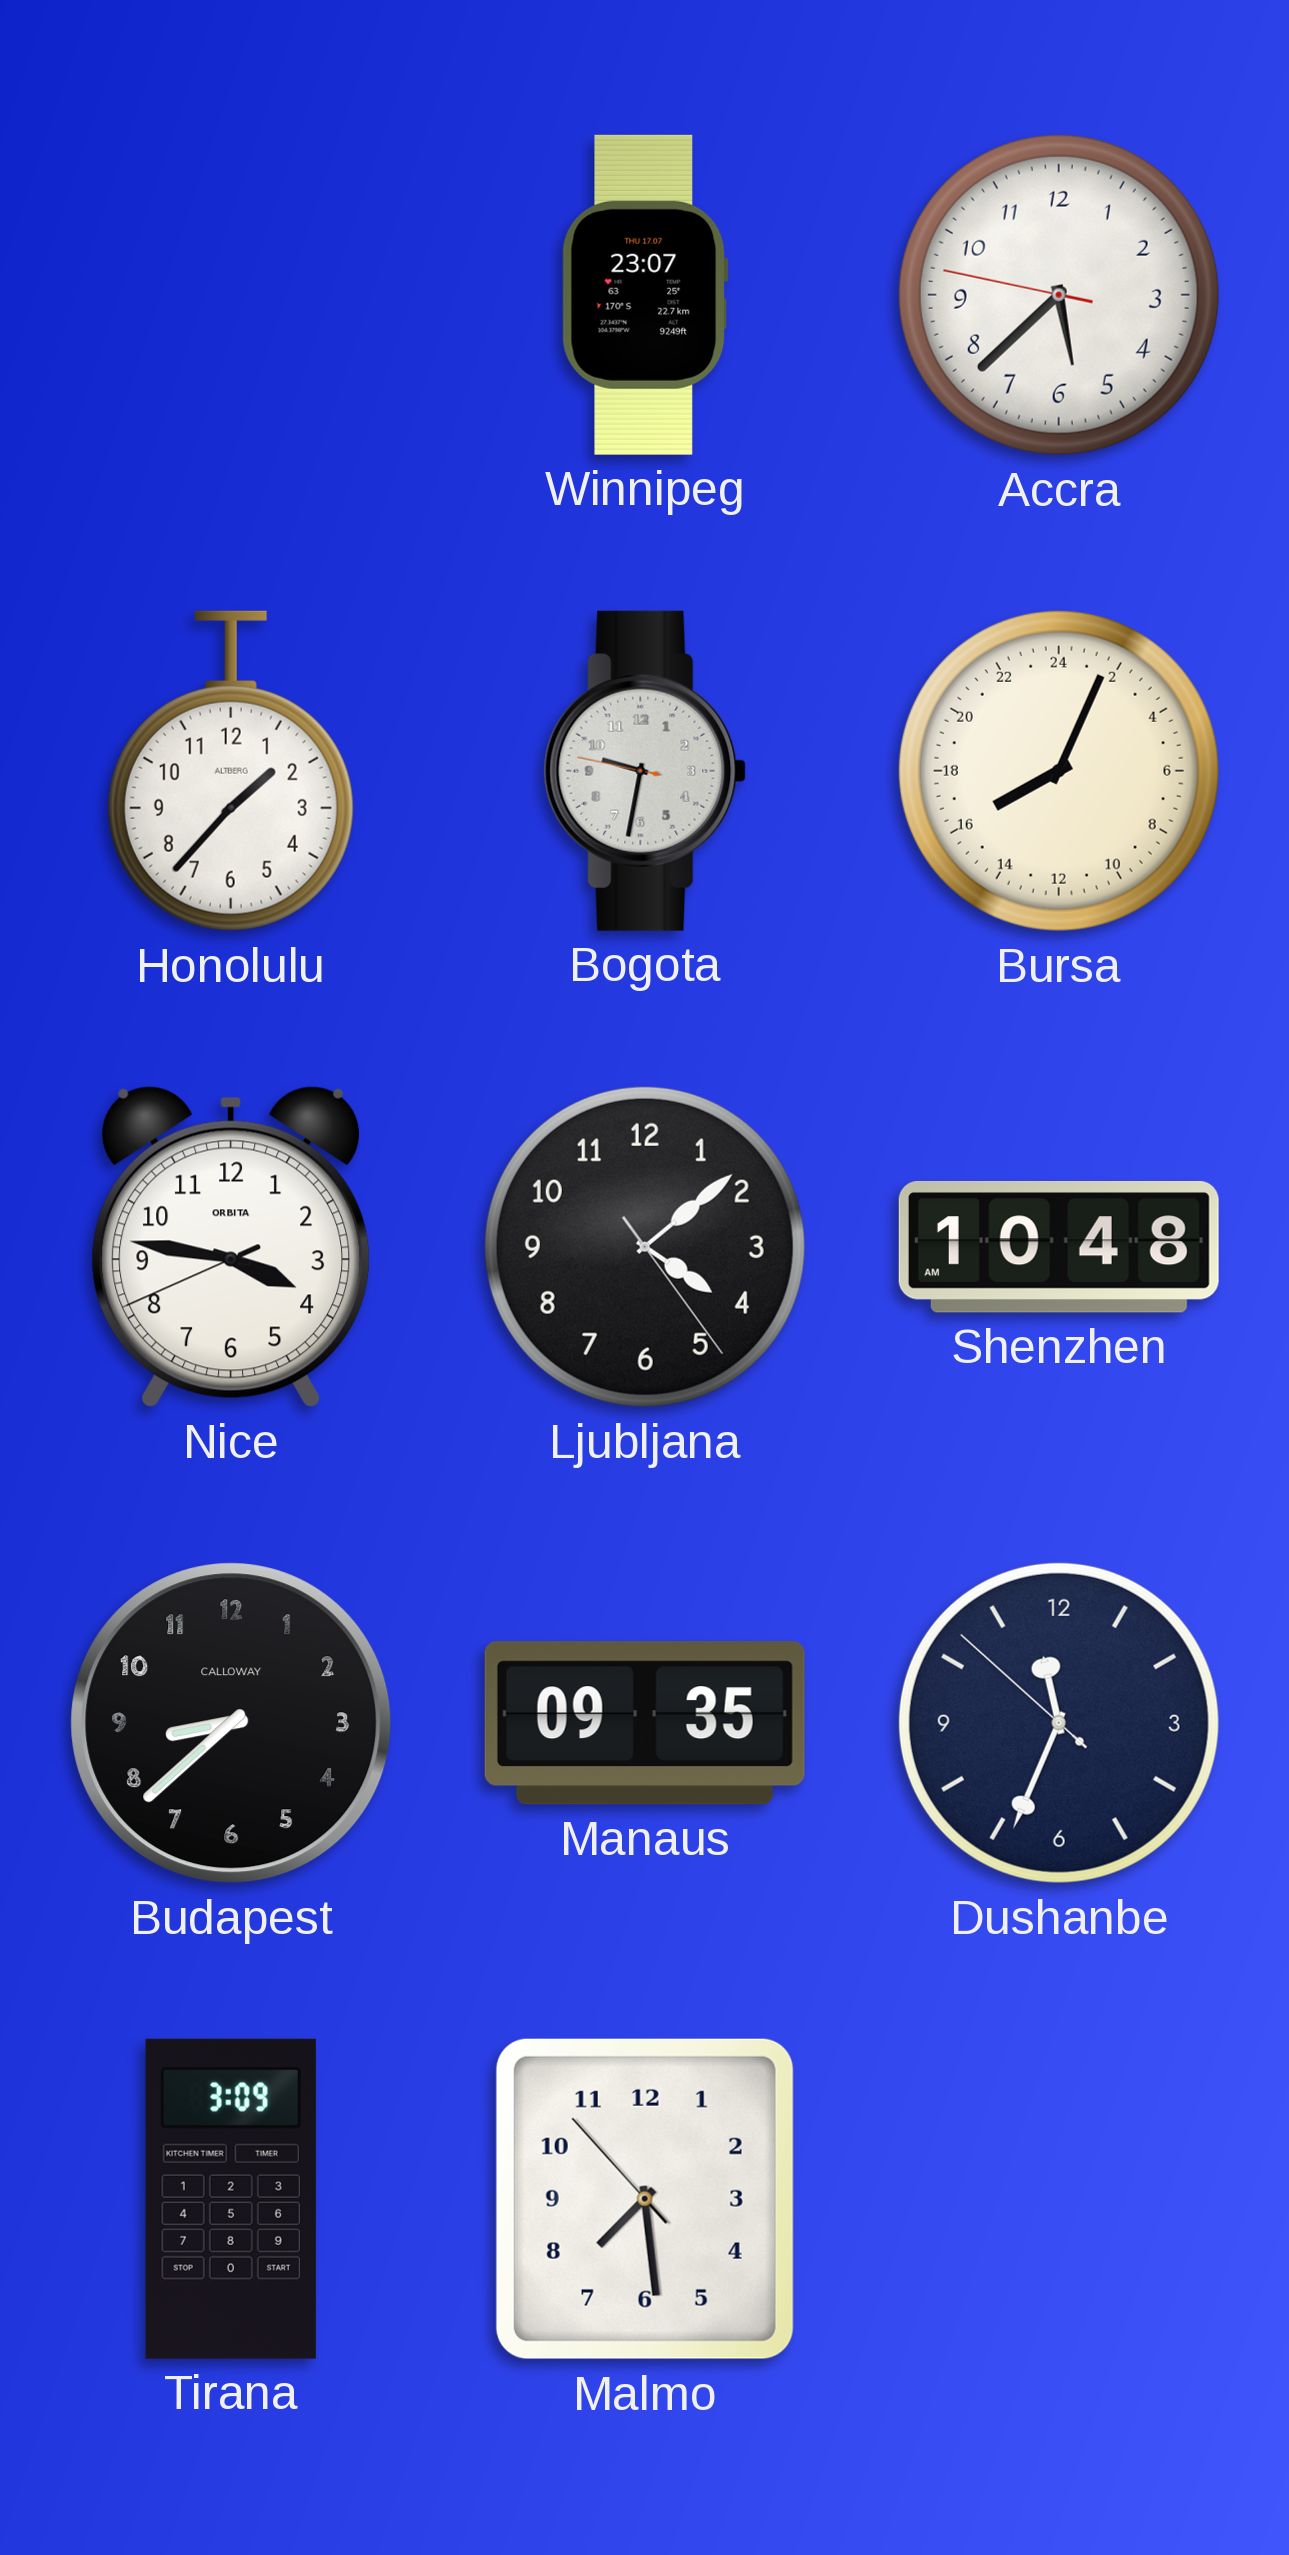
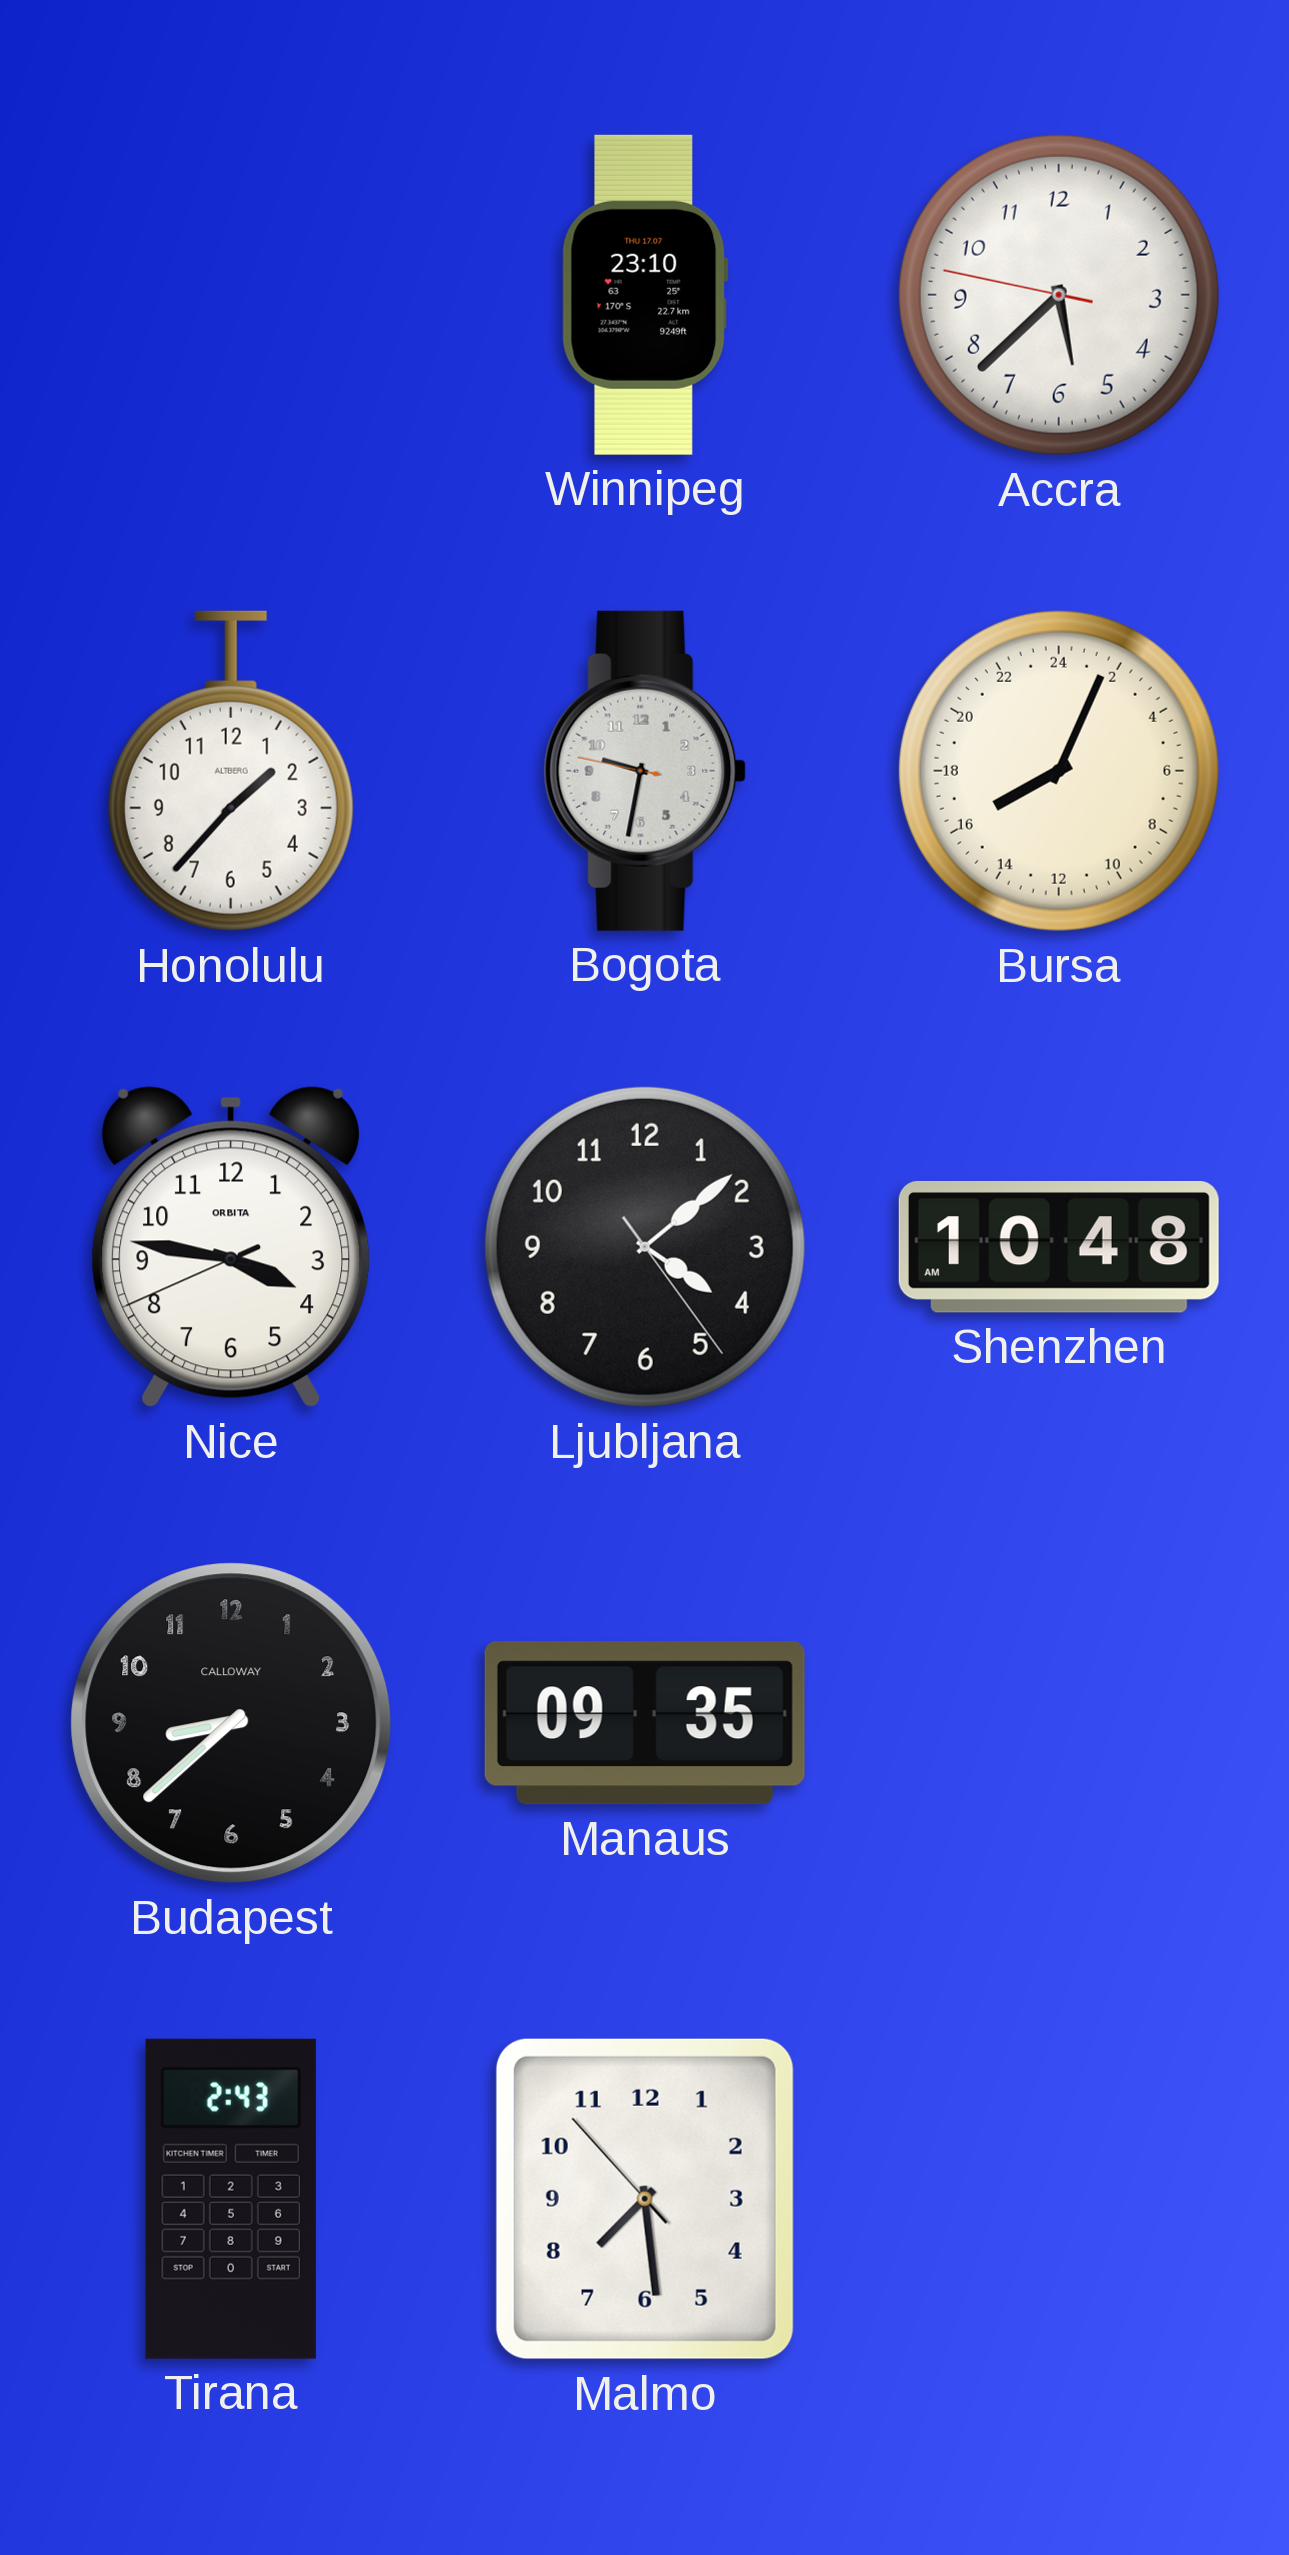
Winnipeg: 23:07 -> 23:10 (645, 295)
Dushanbe: 11:33 -> none (1059, 1723)
Tirana: 3:09 -> 2:43 (231, 2199)
